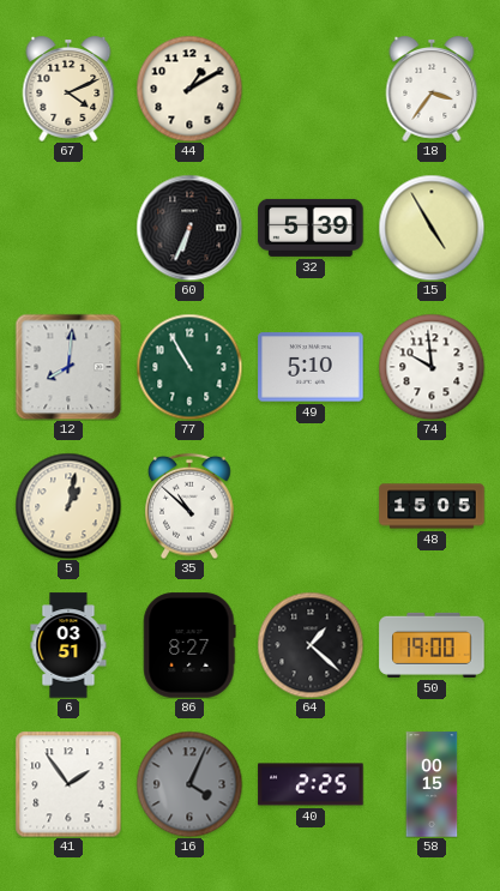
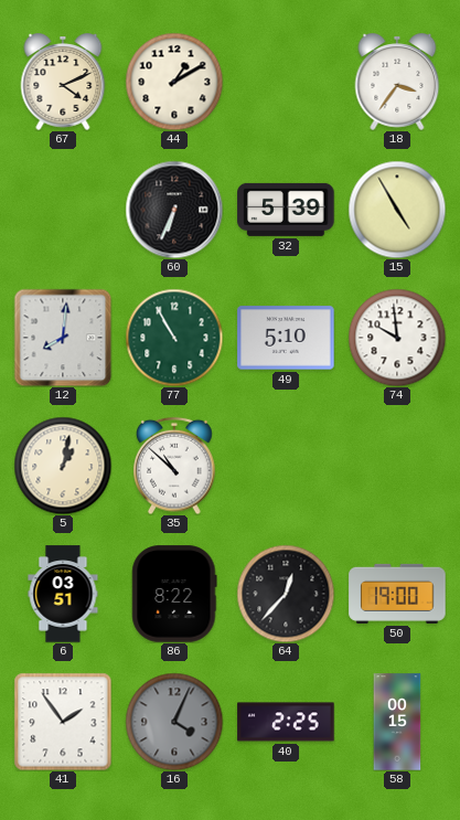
48: 15:05 -> none (432, 506)
86: 8:27 -> 8:22 (174, 594)
64: 1:22 -> 12:37 (286, 594)
